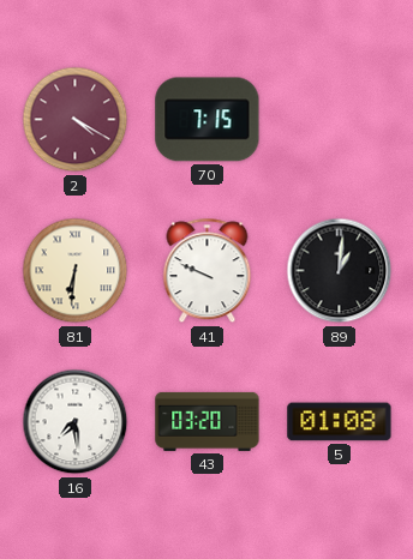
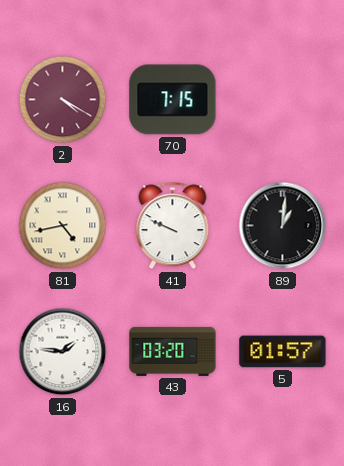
81: 6:31 -> 4:43 (63, 226)
16: 7:29 -> 1:46 (63, 352)
5: 01:08 -> 01:57 (283, 352)
